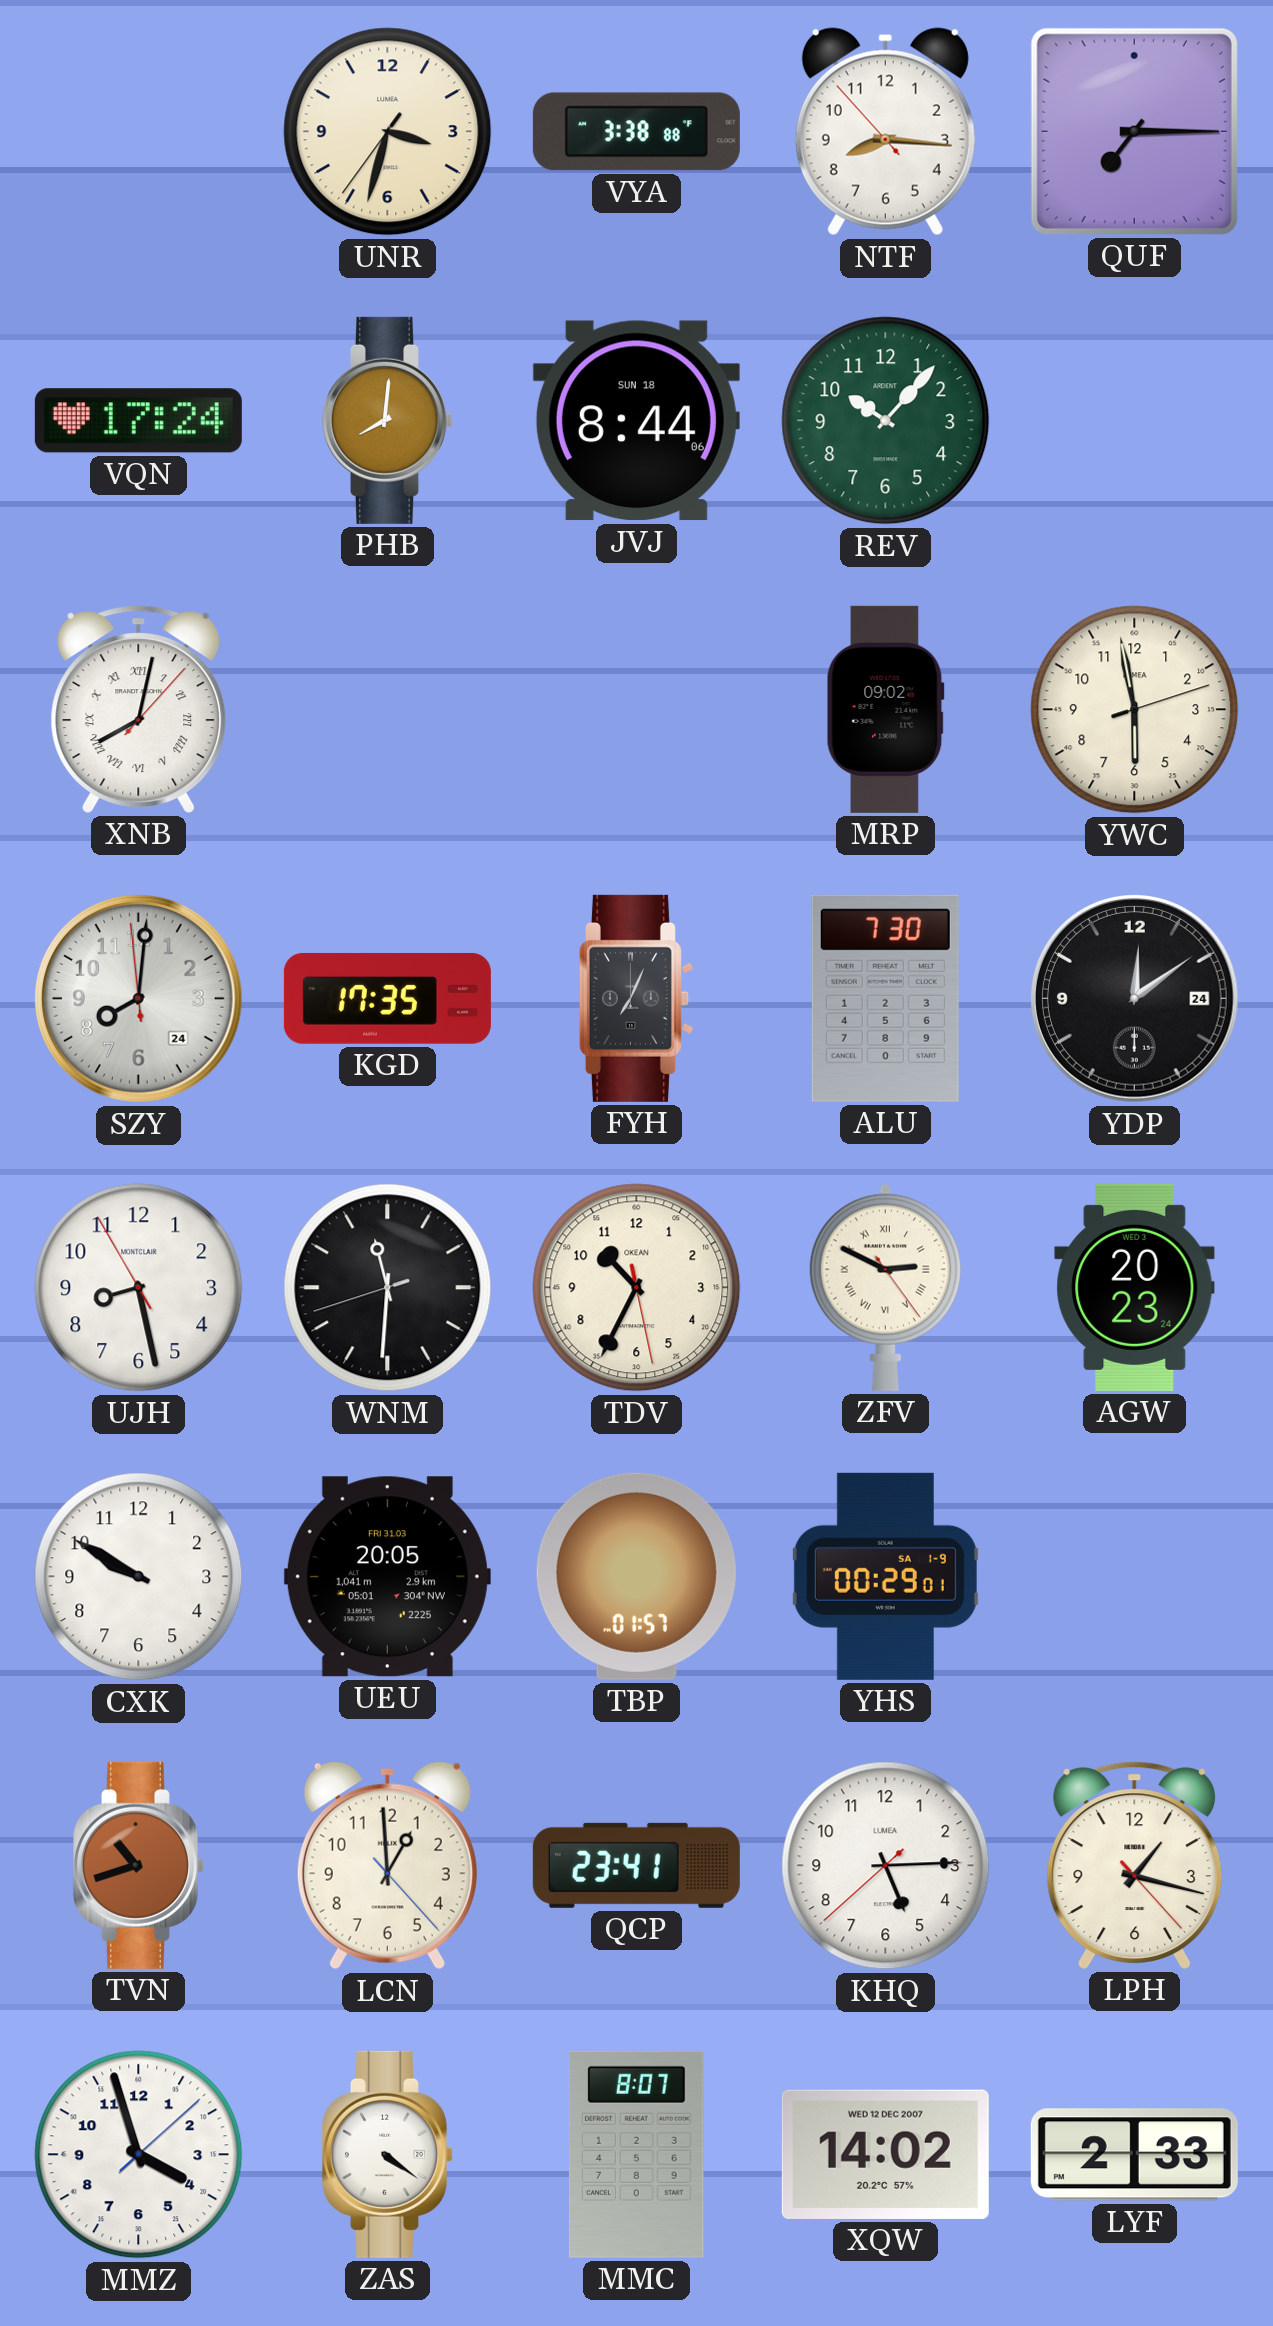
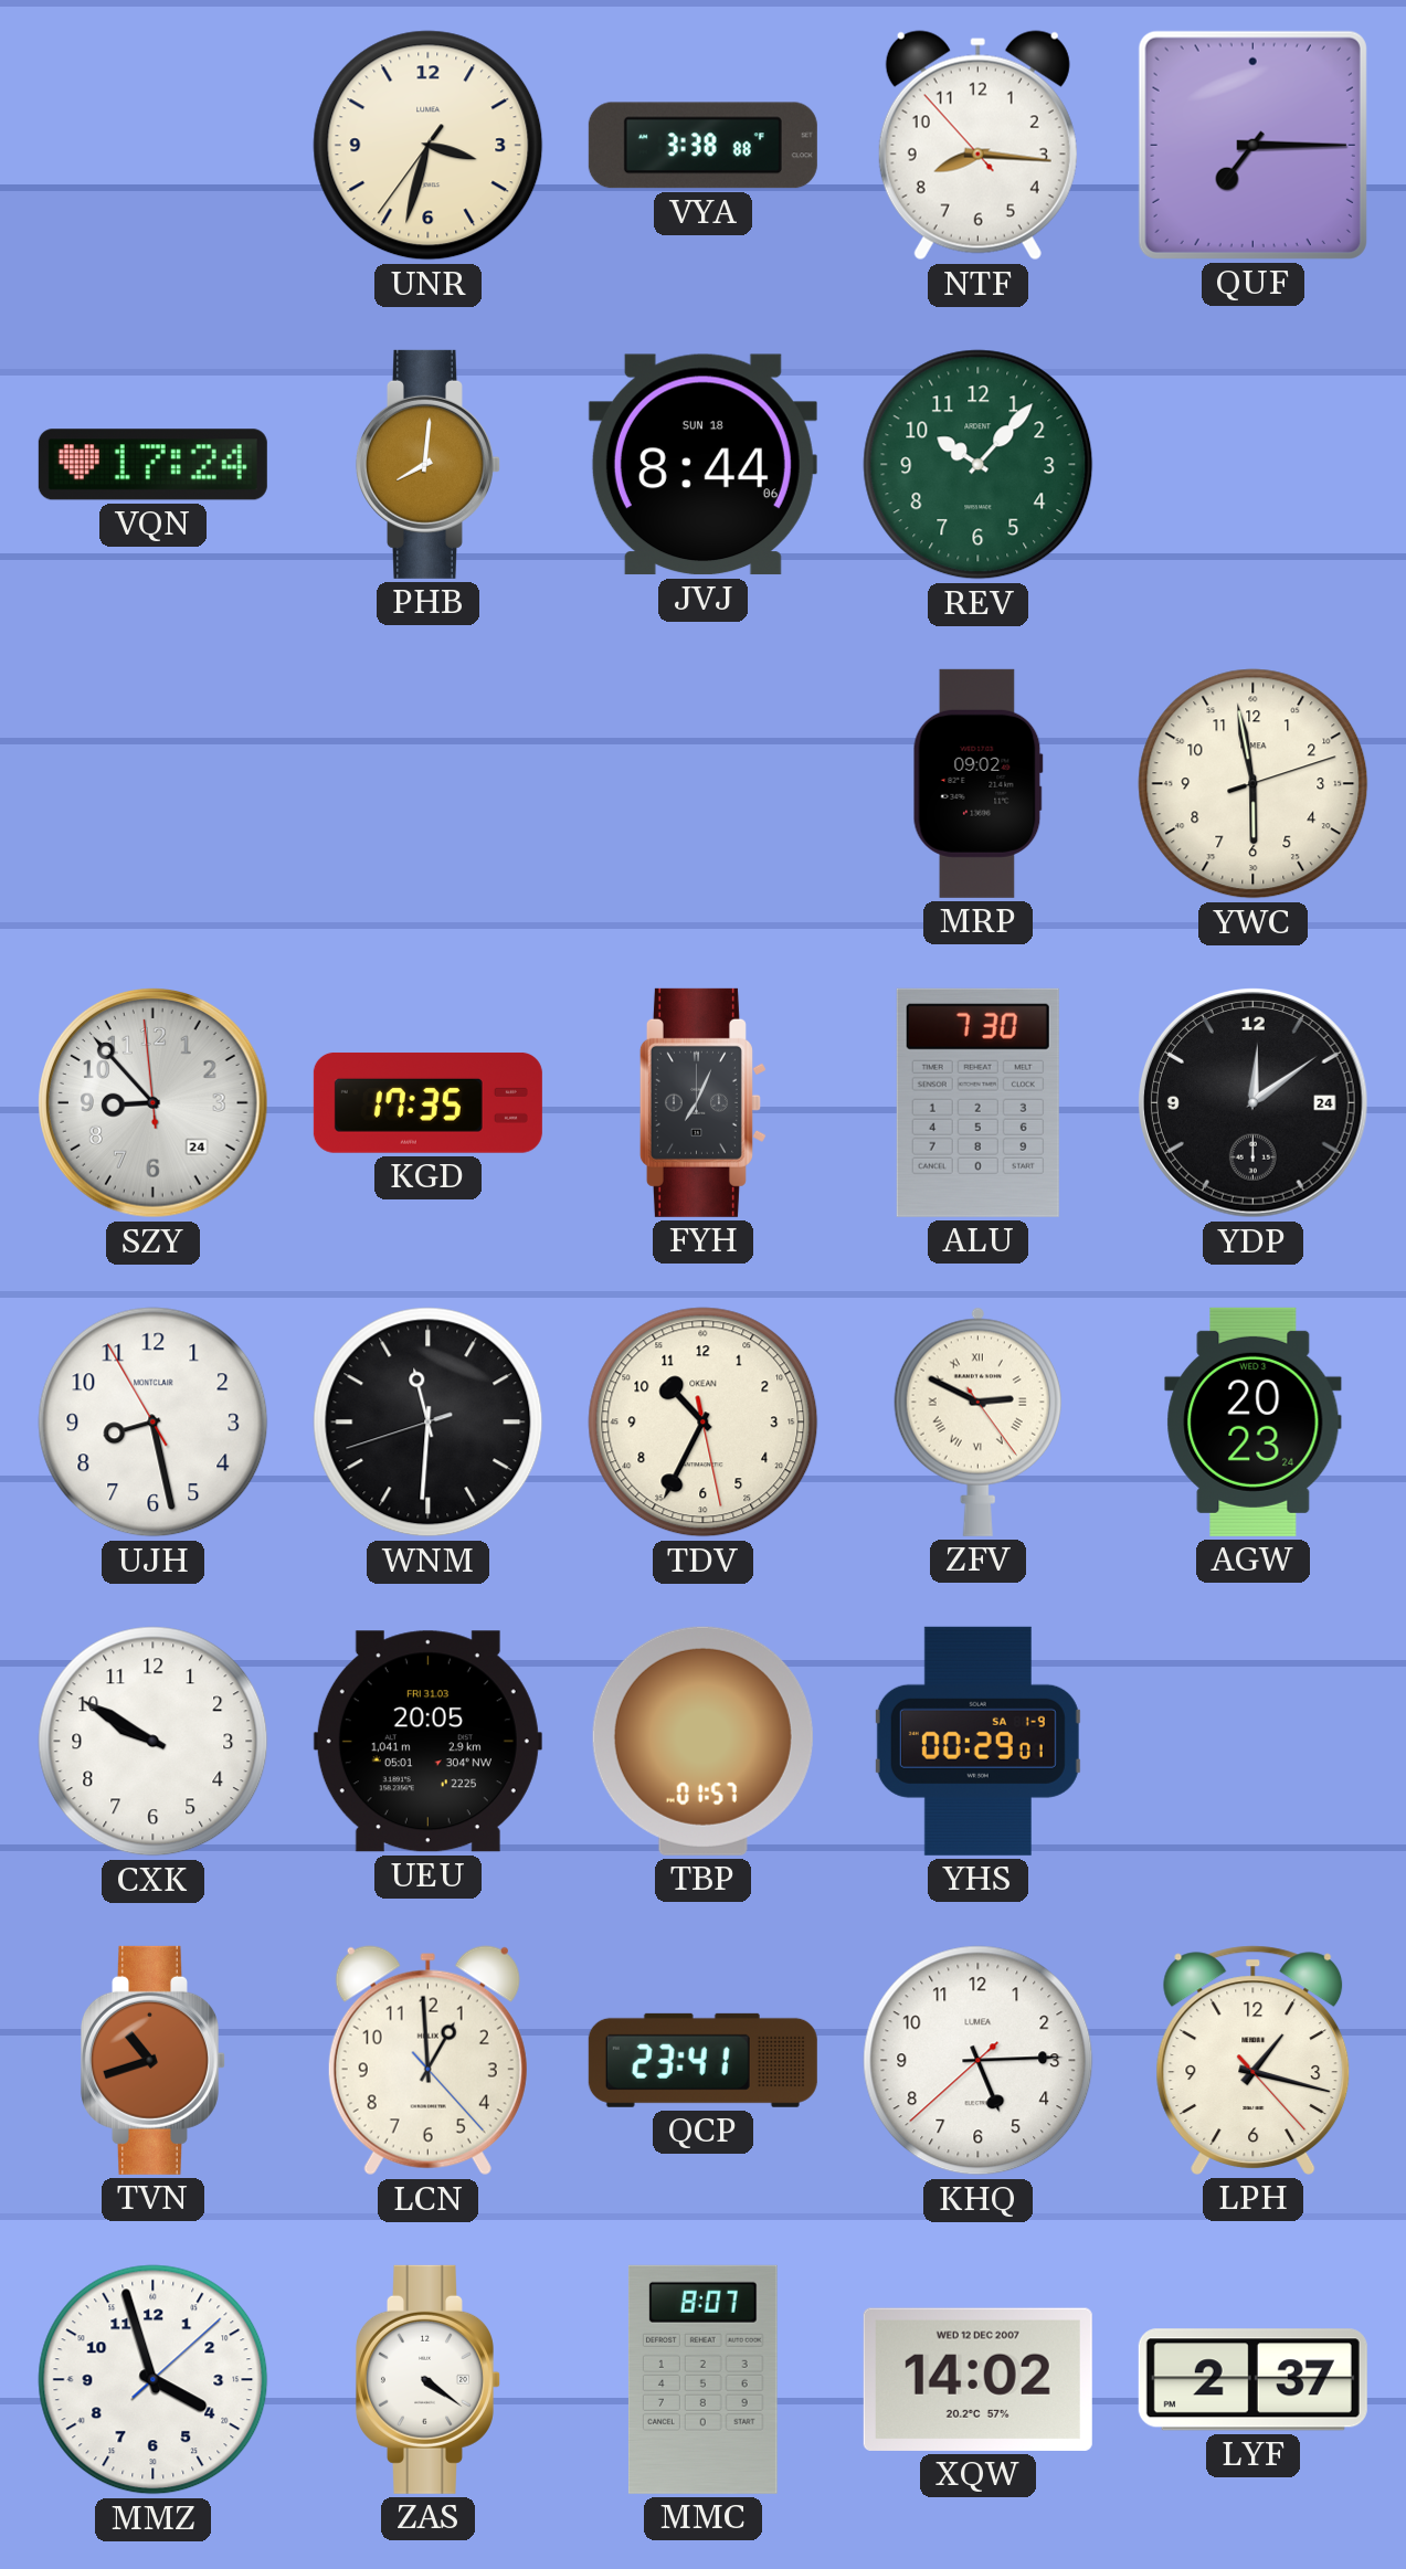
XNB: 8:02 -> none (139, 709)
SZY: 8:00 -> 8:52 (154, 1103)
LYF: 2:33 -> 2:37 (1252, 2380)
